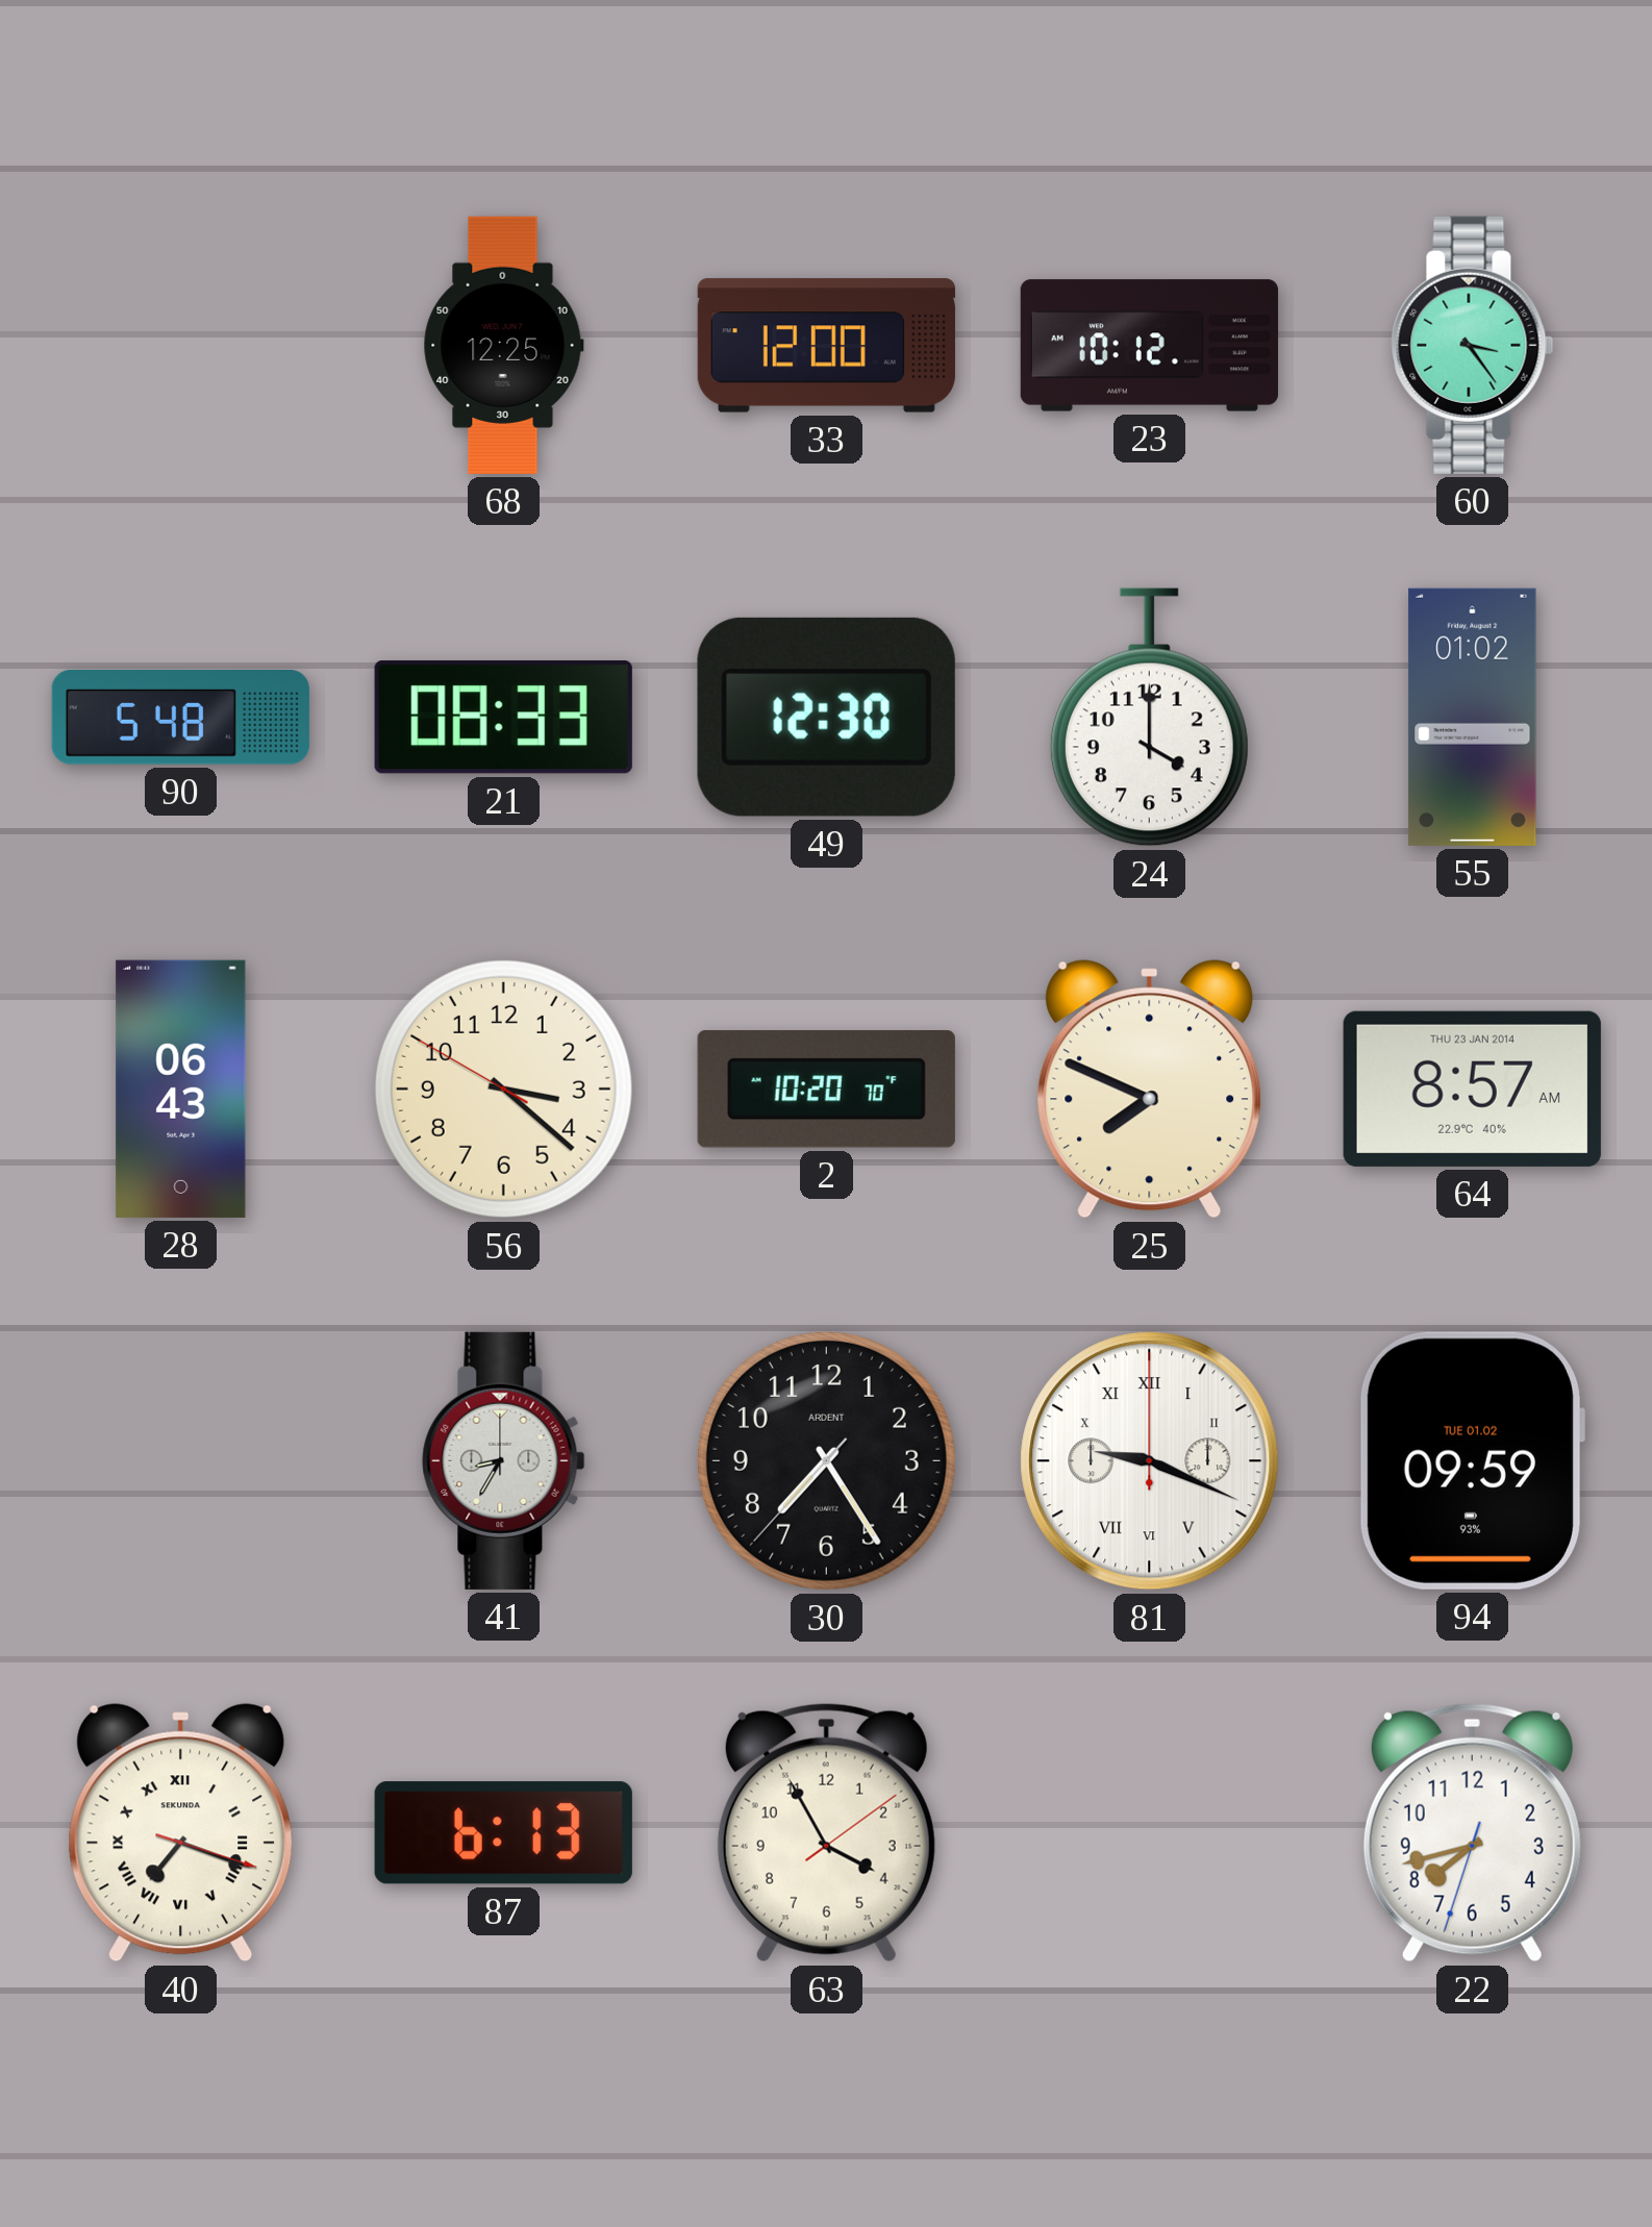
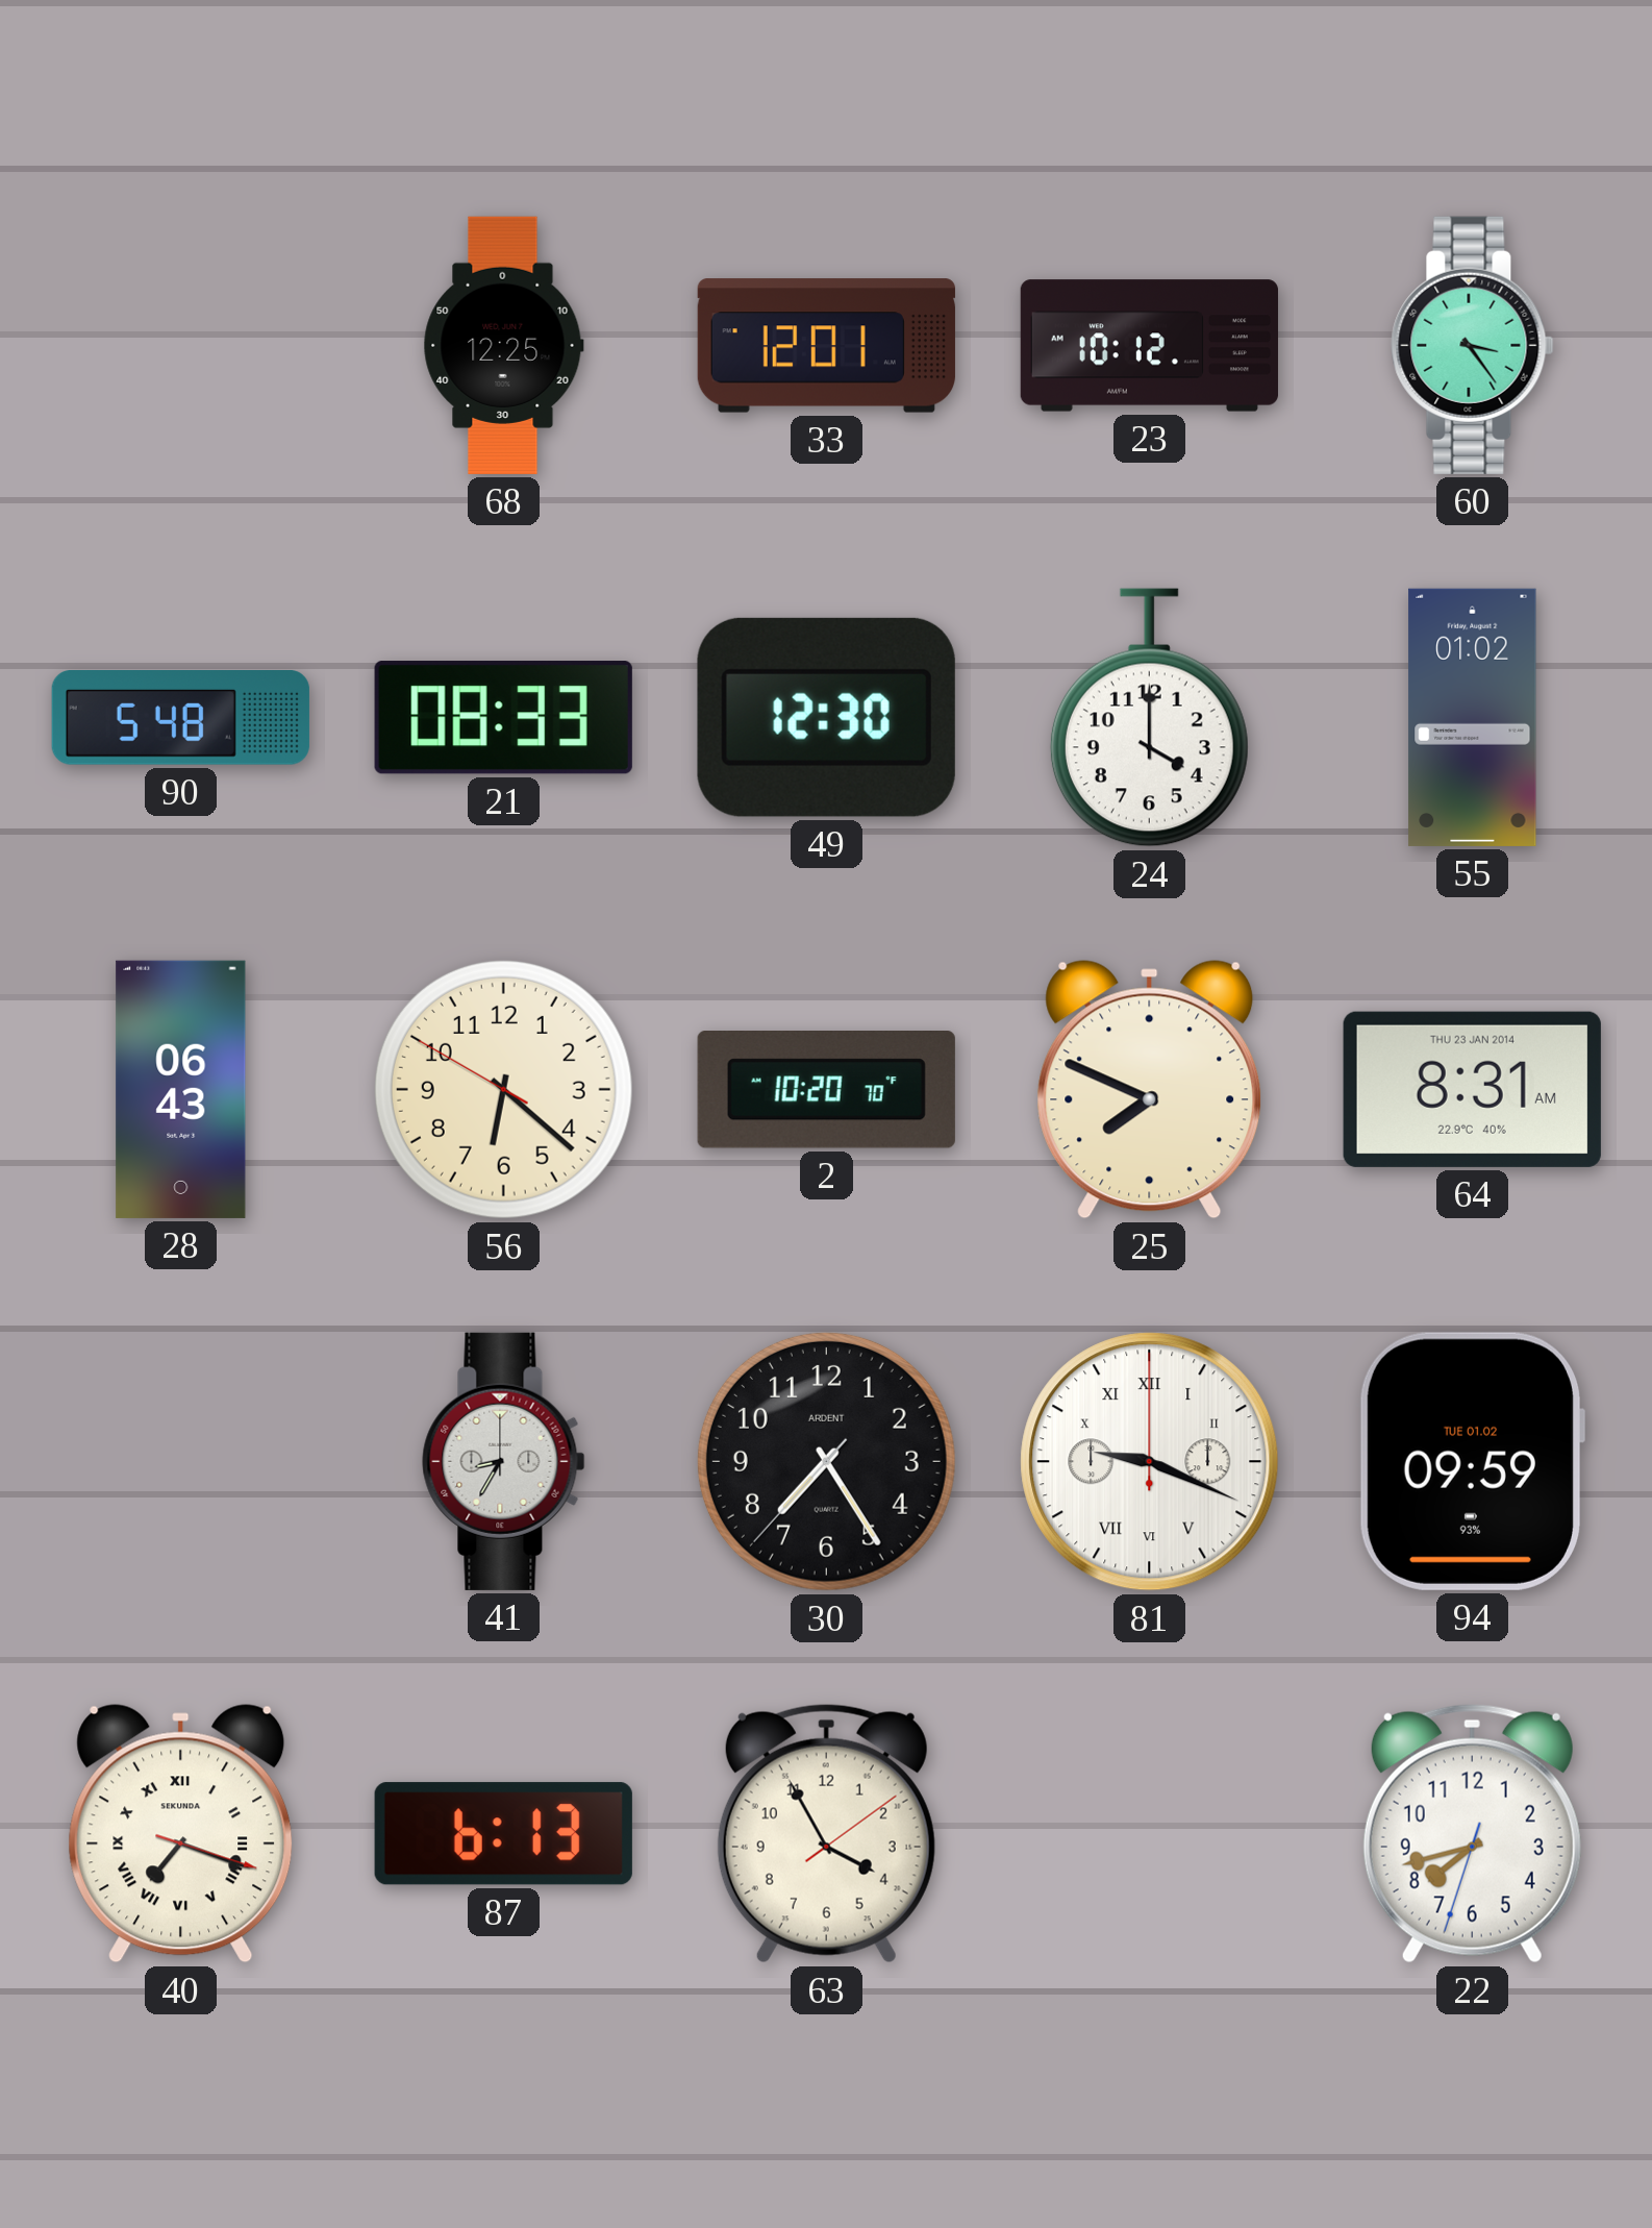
33: 12:00 -> 12:01 (826, 346)
56: 3:21 -> 6:21 (503, 1089)
64: 8:57 -> 8:31 (1472, 1089)
